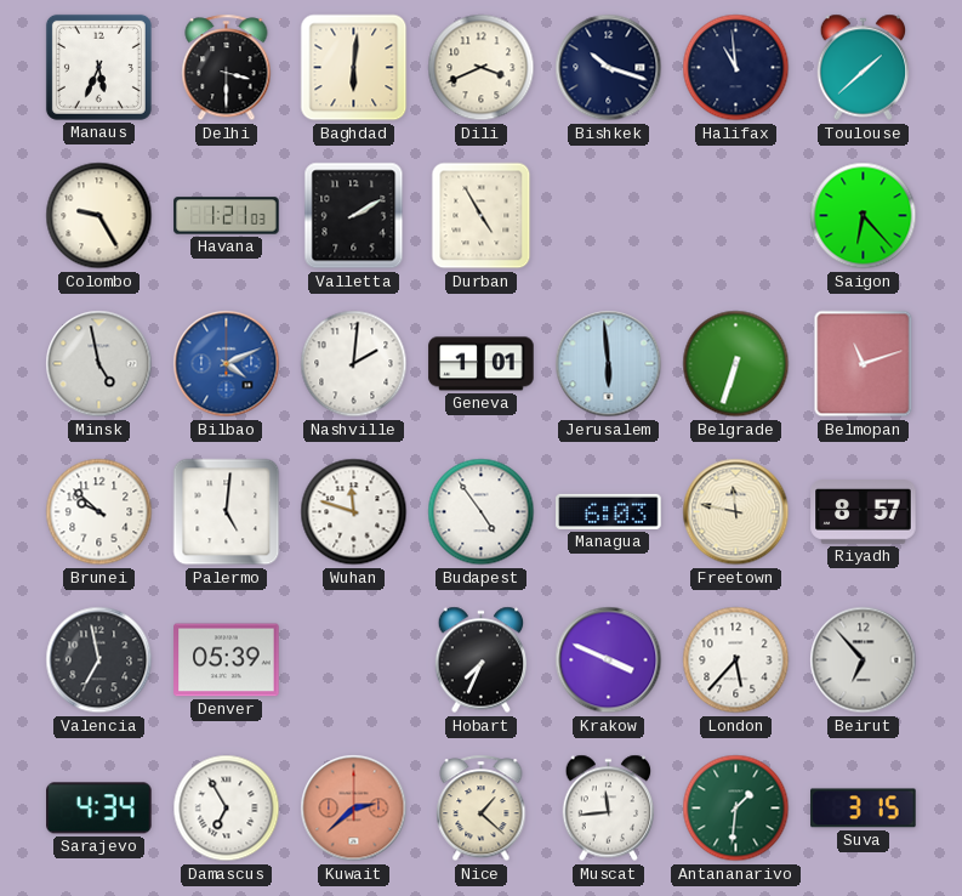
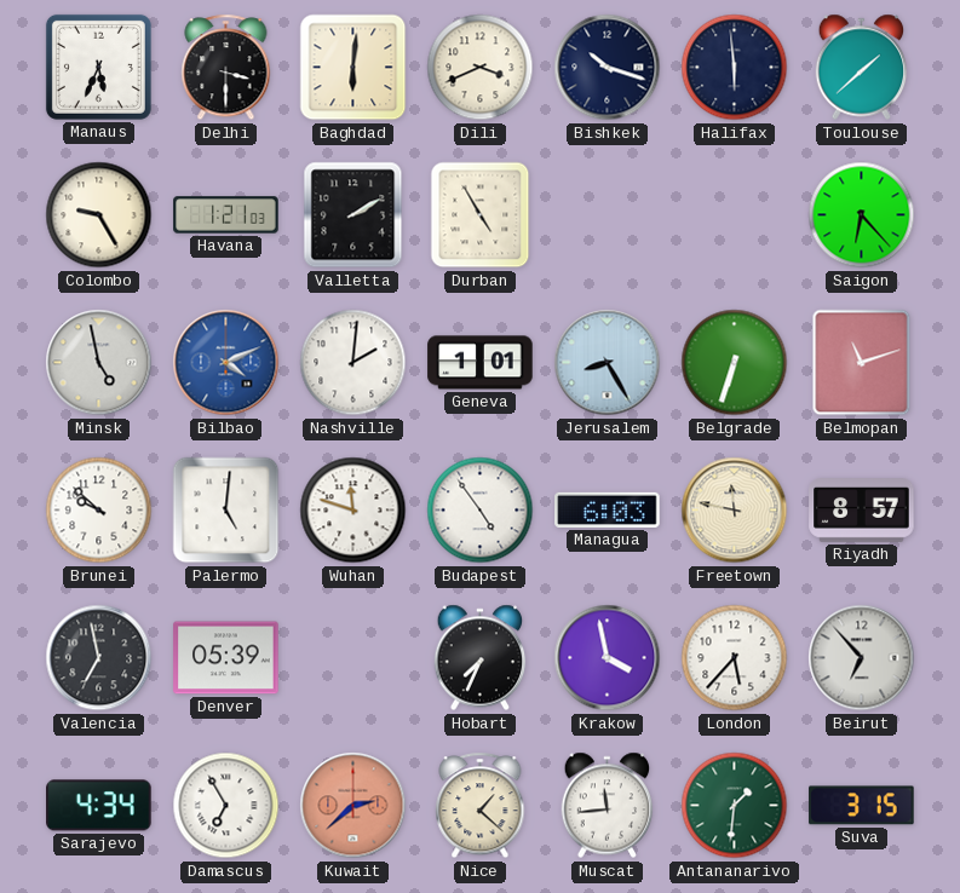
Halifax: 10:59 -> 5:59 (735, 68)
Jerusalem: 5:59 -> 8:25 (608, 363)
Krakow: 3:49 -> 3:58 (608, 658)
